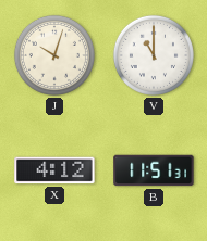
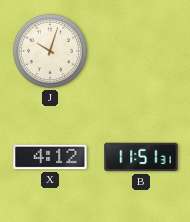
V: 11:00 -> none (154, 55)
